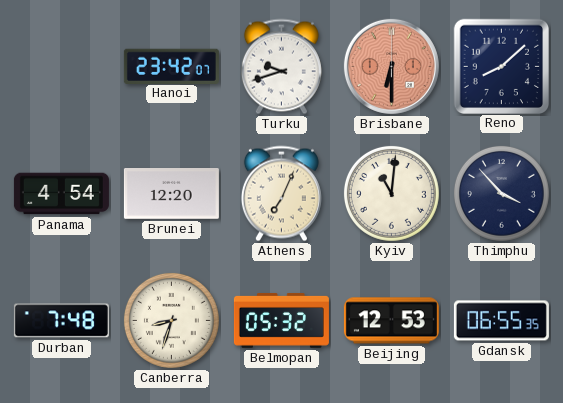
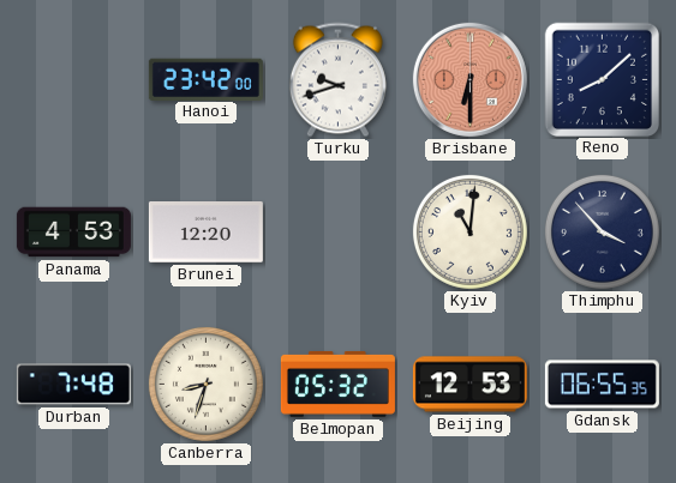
Hanoi: 23:42:07 -> 23:42:00 (205, 79)
Panama: 4:54 -> 4:53 (73, 233)
Athens: 7:04 -> none (281, 194)
